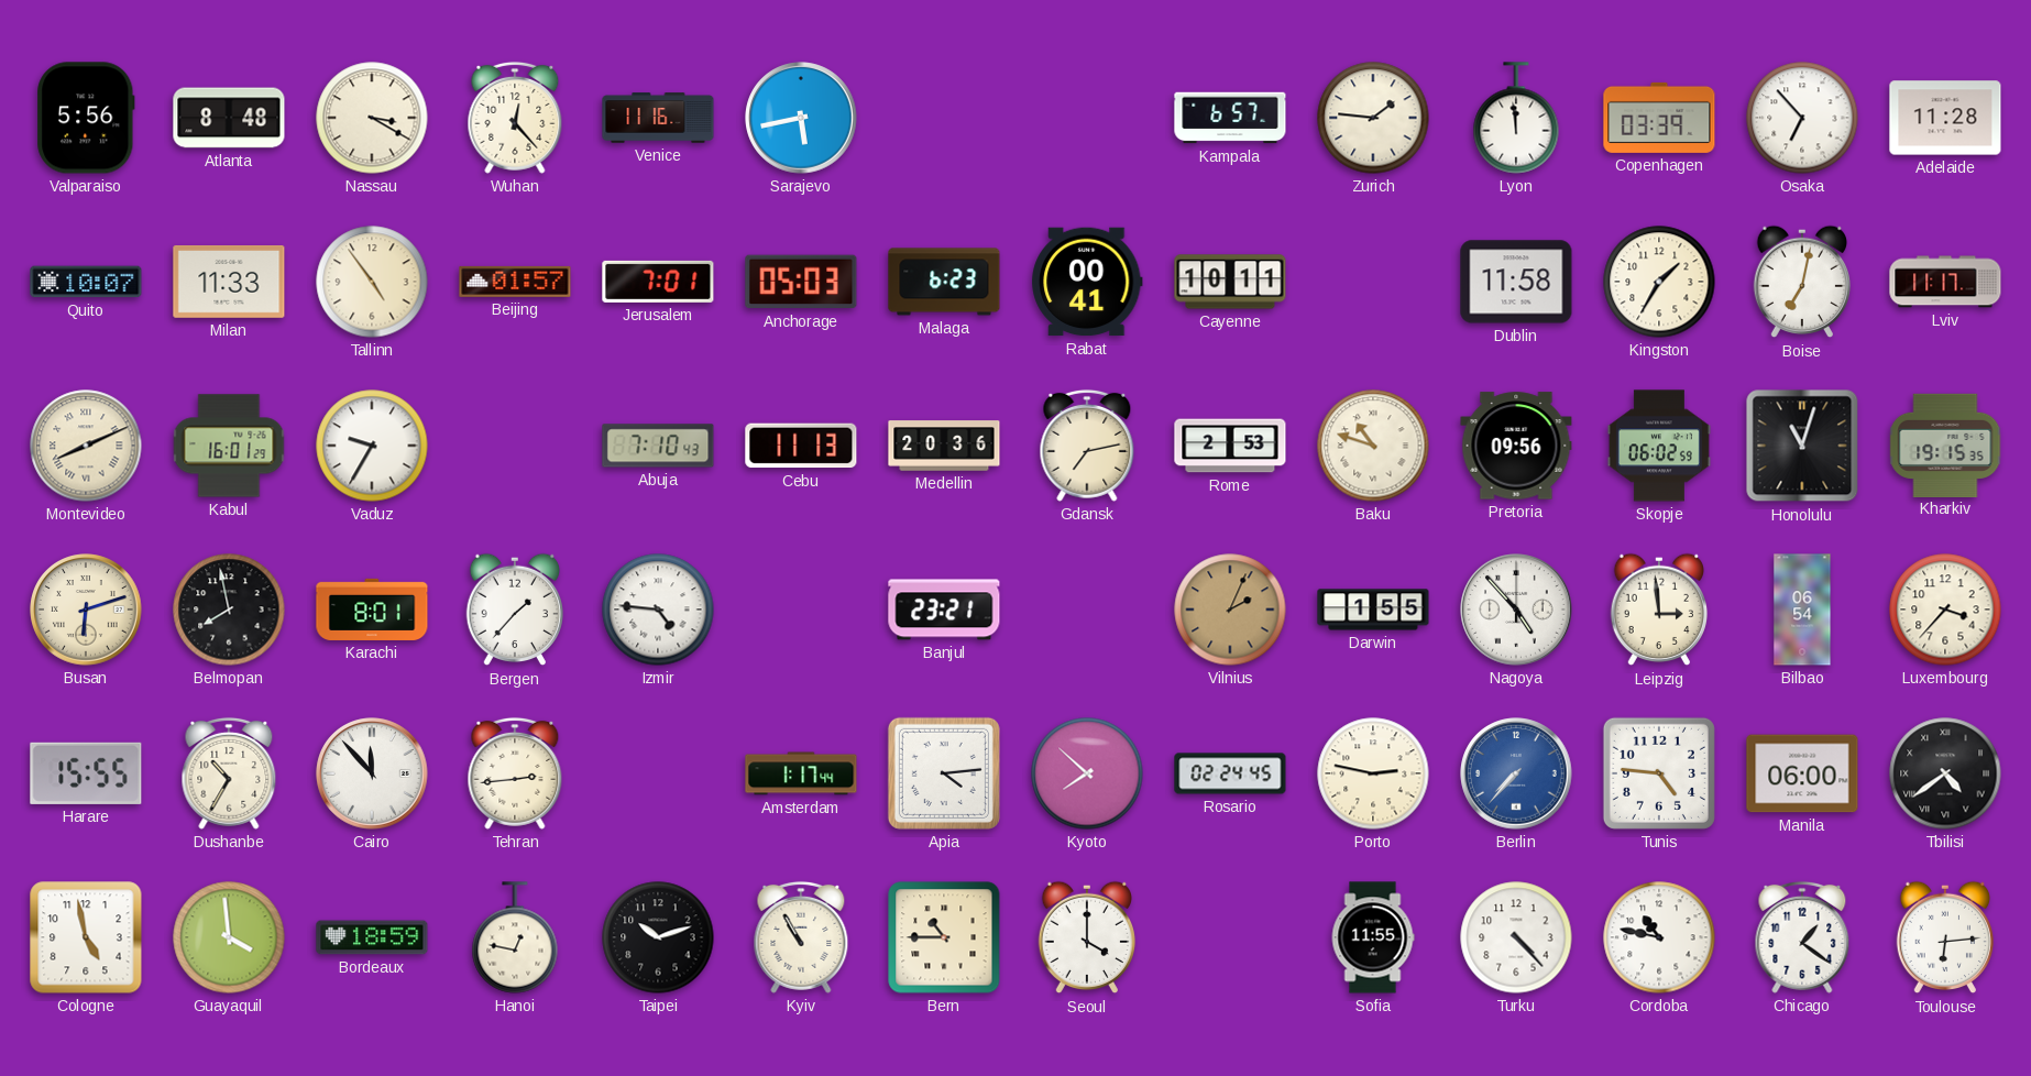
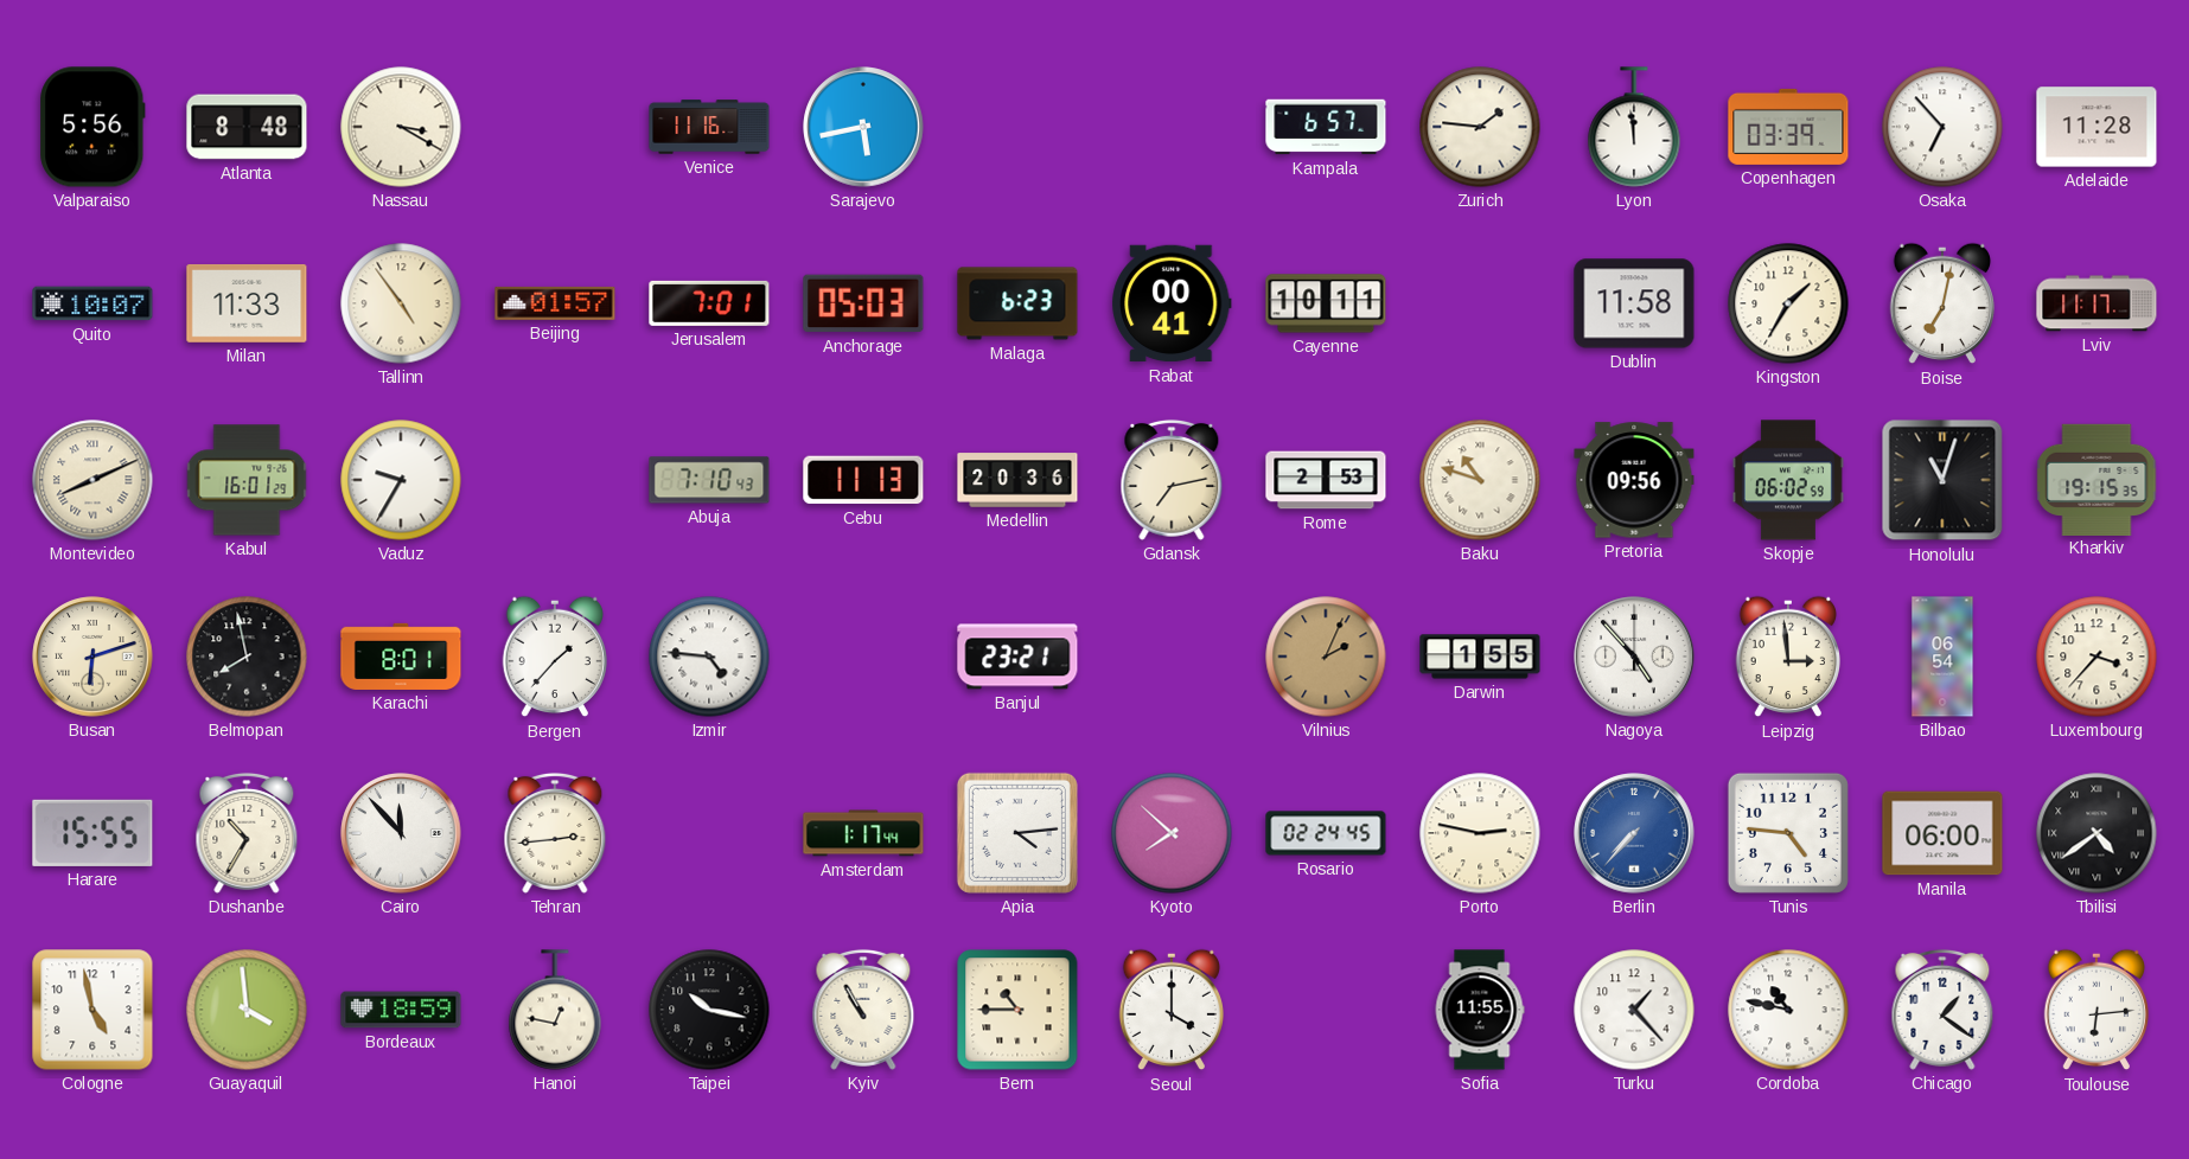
Wuhan: 12:23 -> none (515, 118)
Taipei: 10:12 -> 10:17 (709, 1010)
Turku: 4:23 -> 1:23 (1634, 1010)
